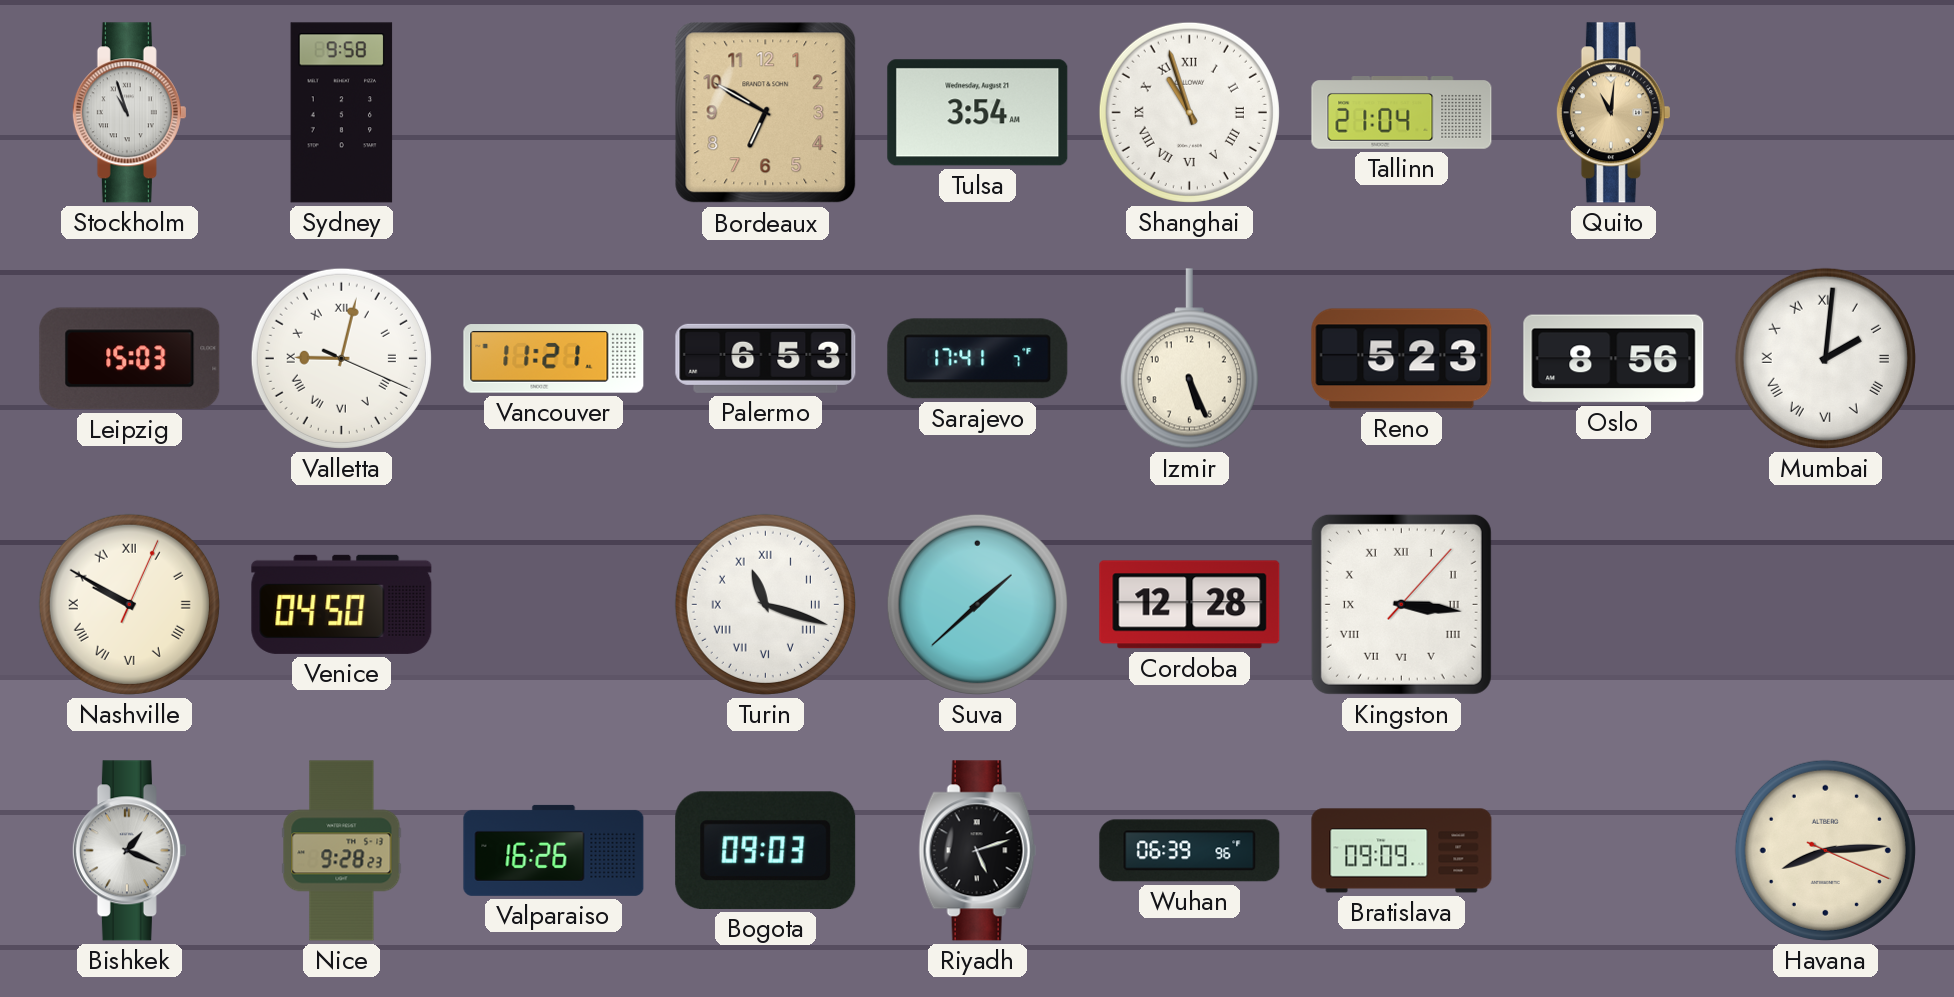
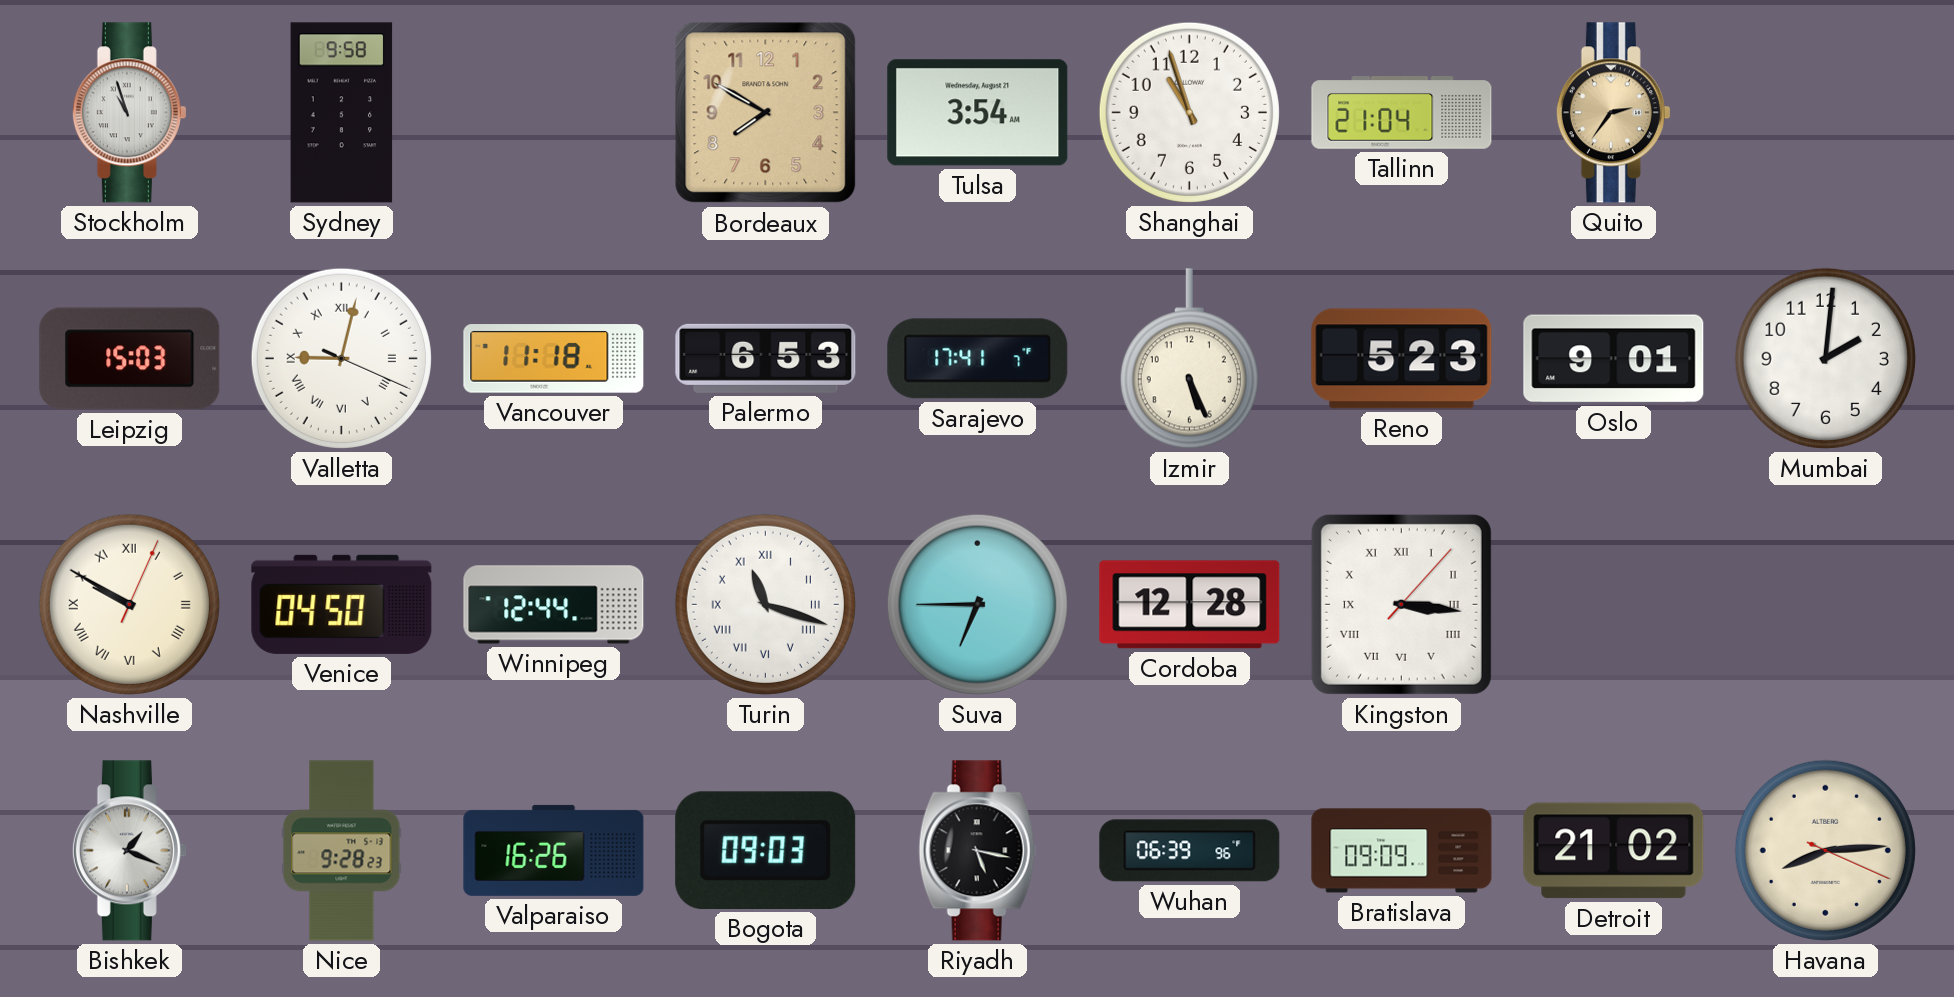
Bordeaux: 6:50 -> 7:50 (766, 113)
Shanghai numerals: Roman -> Arabic (1189, 112)
Quito: 11:01 -> 2:36 (1613, 113)
Vancouver: 11:21 -> 11:18 (554, 359)
Oslo: 8:56 -> 9:01 (1614, 359)
Mumbai numerals: Roman -> Arabic (1825, 358)
Winnipeg: none -> 12:44 (554, 605)
Suva: 1:38 -> 6:45 (977, 604)
Riyadh: 5:12 -> 5:17 (978, 851)
Detroit: none -> 21:02 (1614, 851)
